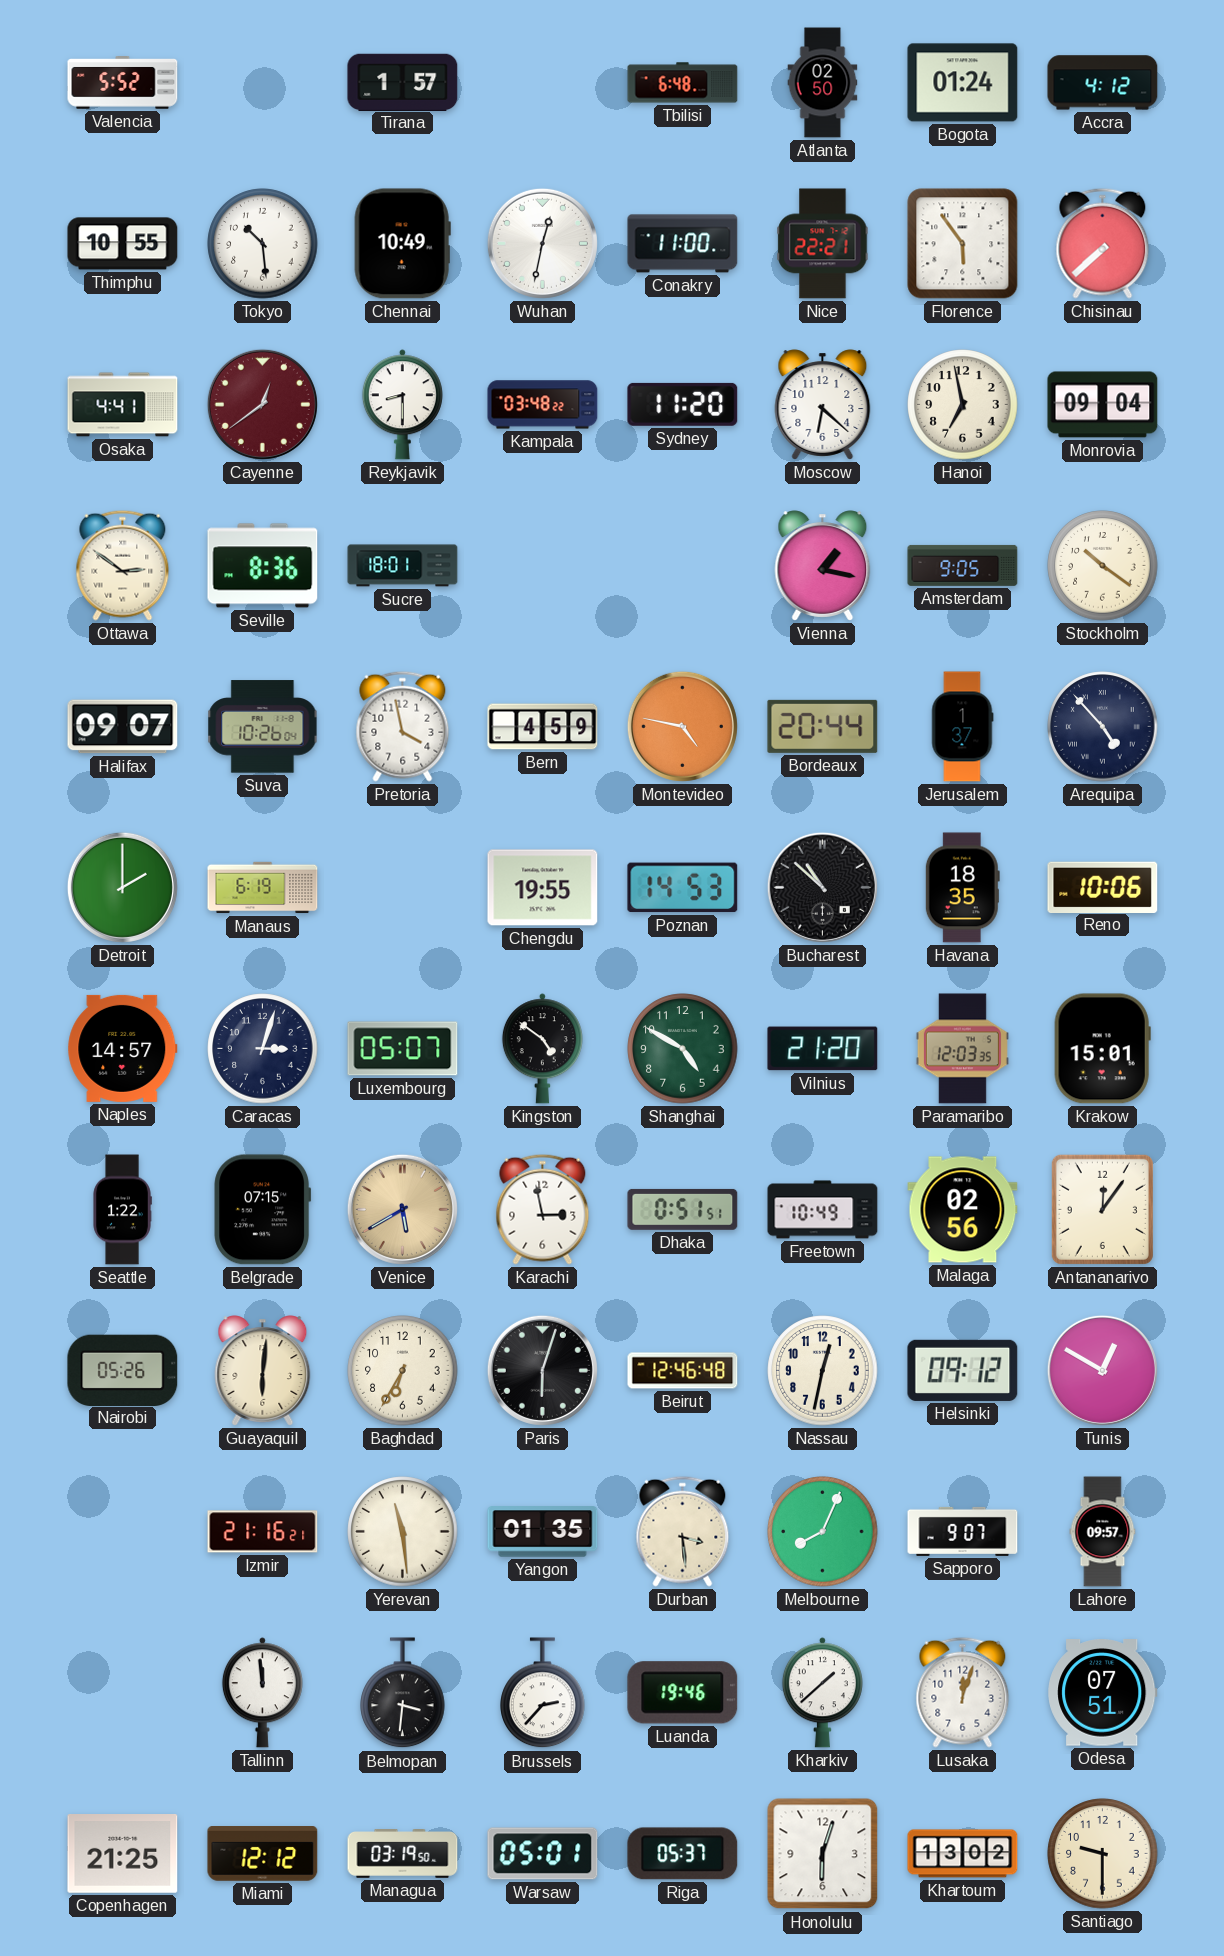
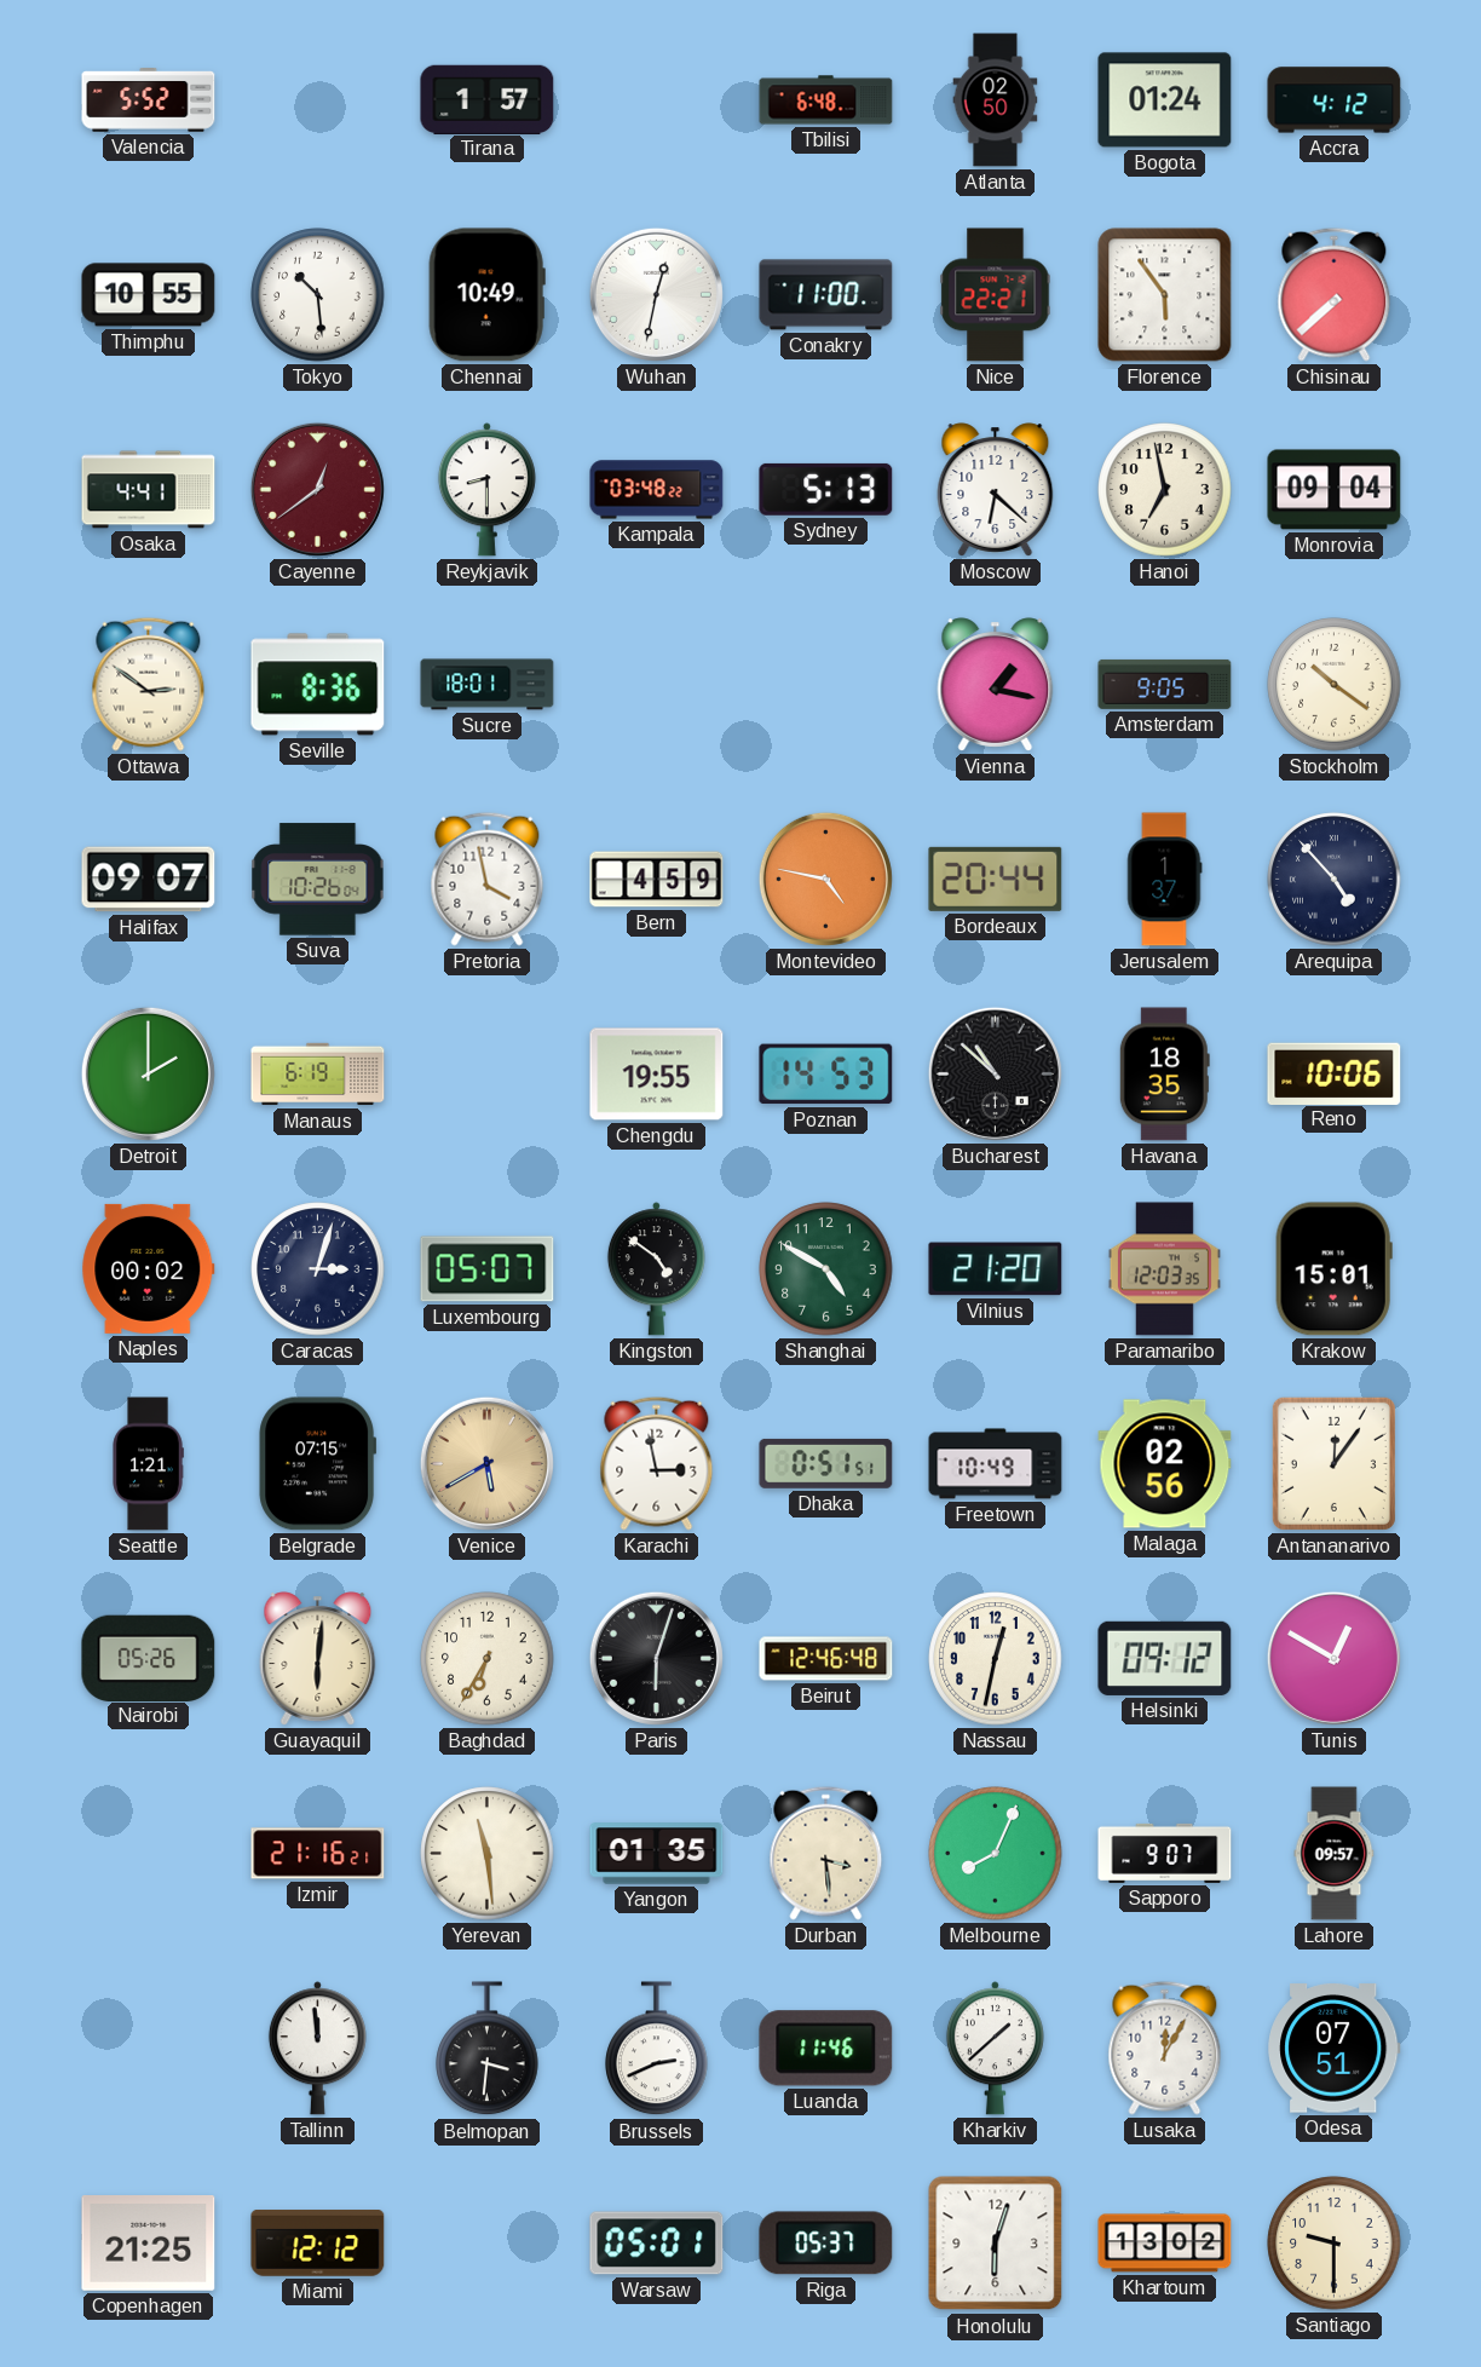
Sydney: 11:20 -> 5:13 (826, 489)
Naples: 14:57 -> 00:02 (149, 1268)
Seattle: 1:22 -> 1:21 (148, 1464)
Brussels: 2:37 -> 2:41 (657, 2049)
Luanda: 19:46 -> 11:46 (826, 2049)
Lusaka: 12:03 -> 12:05 (1165, 2048)
Managua: 03:19 -> none (403, 1854)
